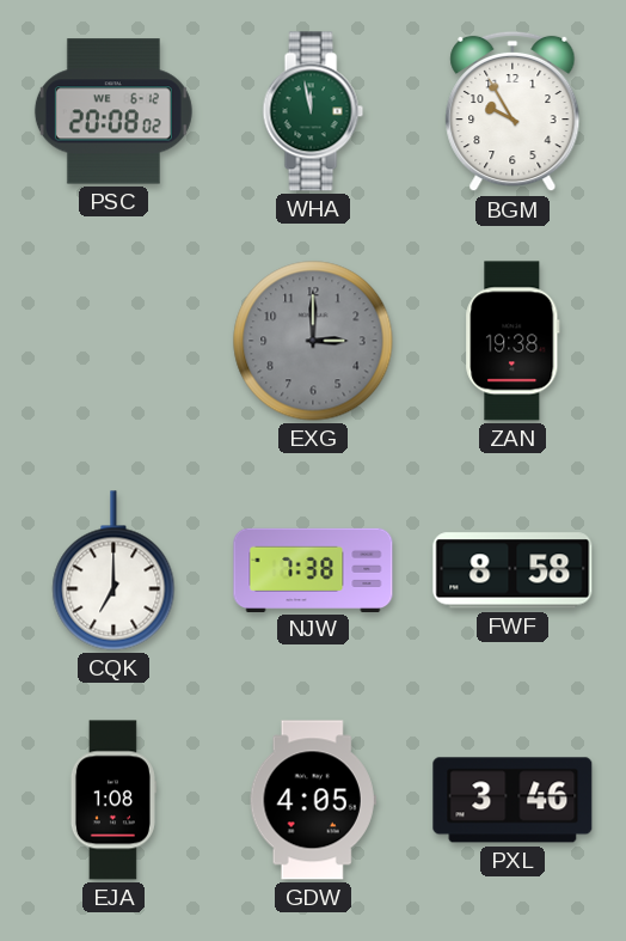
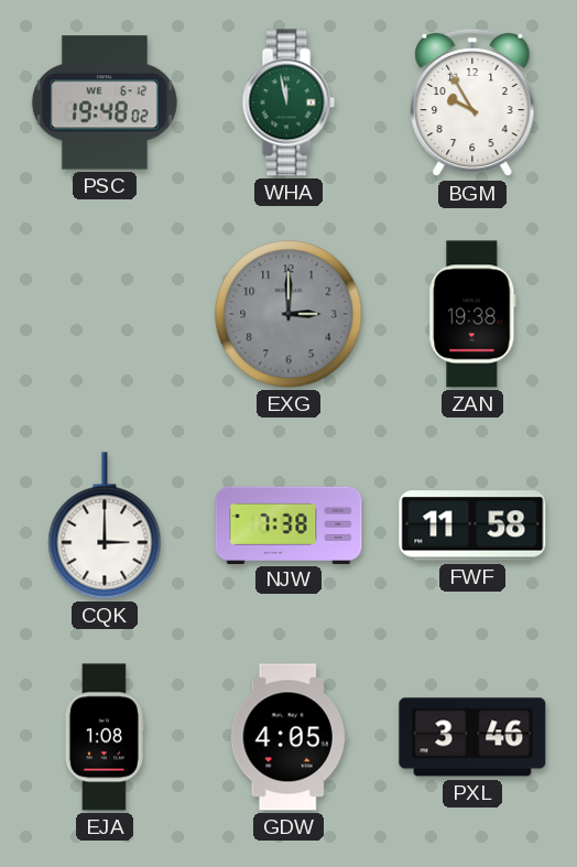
PSC: 20:08 -> 19:48 (105, 102)
CQK: 7:00 -> 3:00 (105, 525)
FWF: 8:58 -> 11:58 (472, 525)
